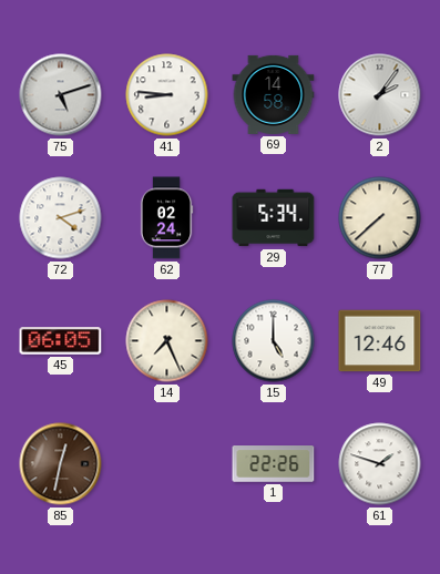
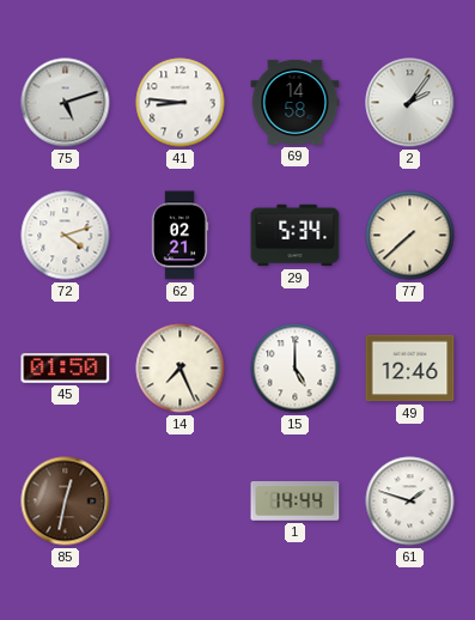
62: 02:24 -> 02:21 (179, 236)
45: 06:05 -> 01:50 (66, 369)
1: 22:26 -> 14:44 (296, 502)
